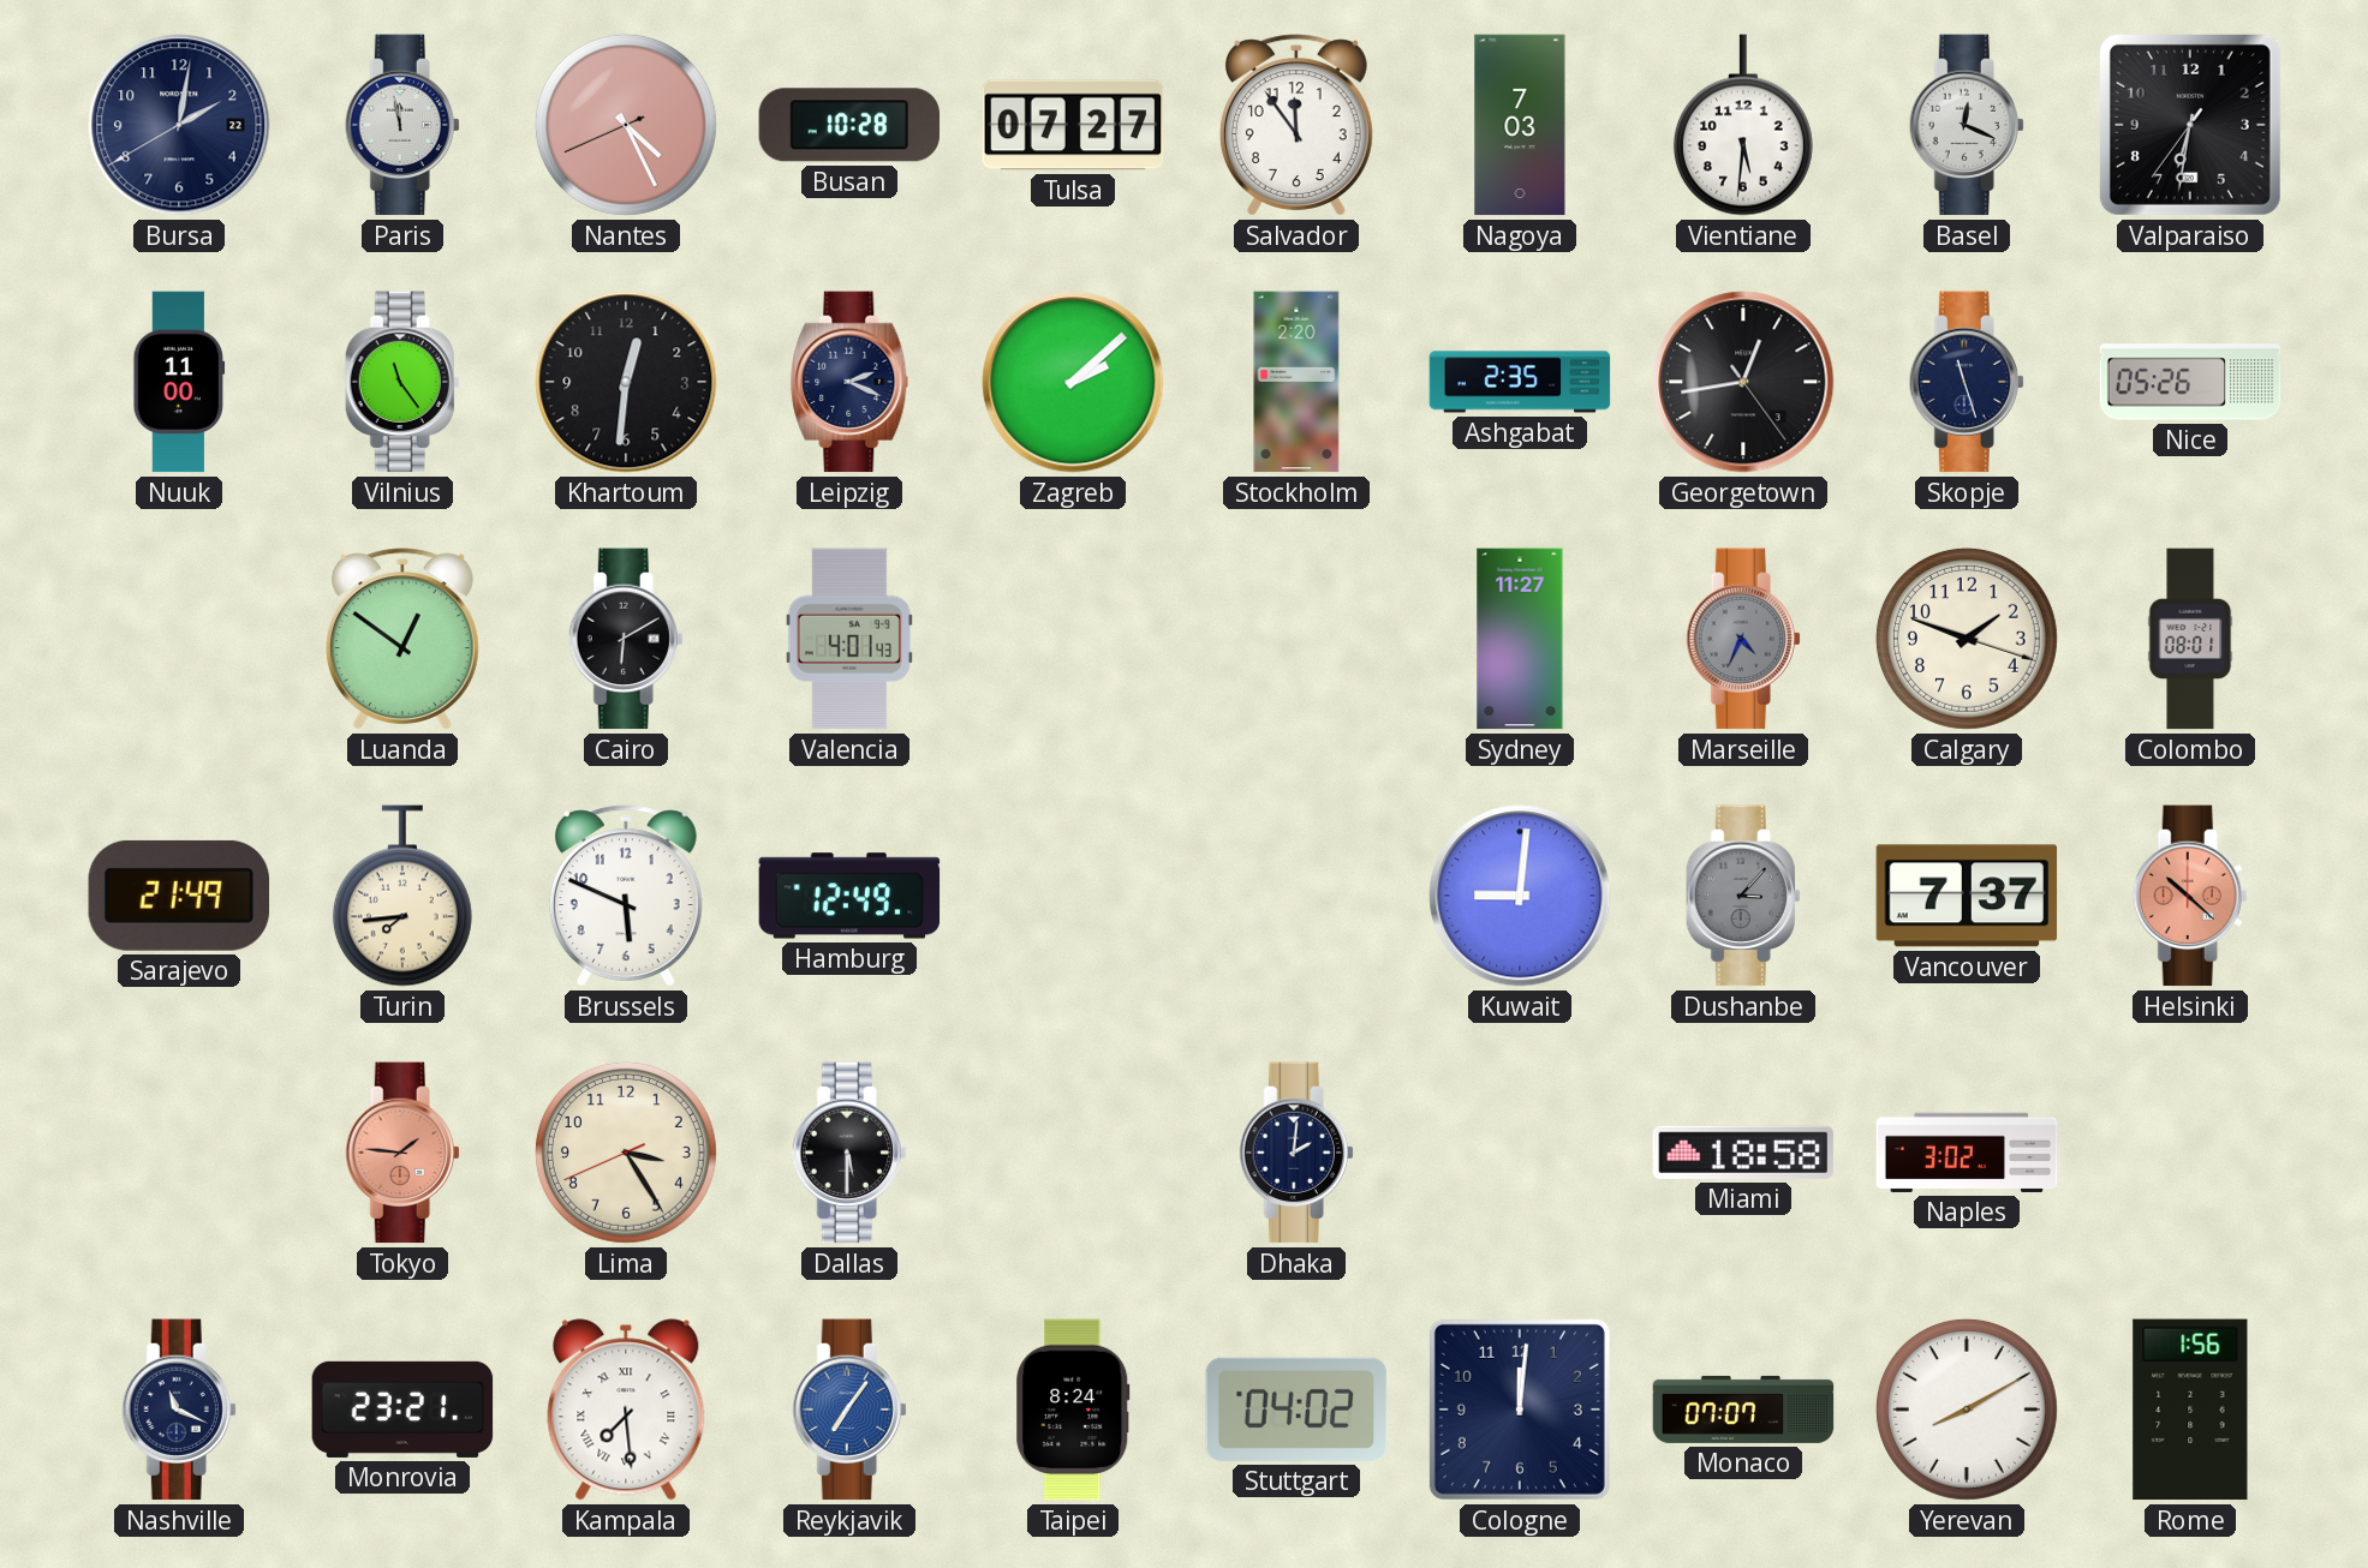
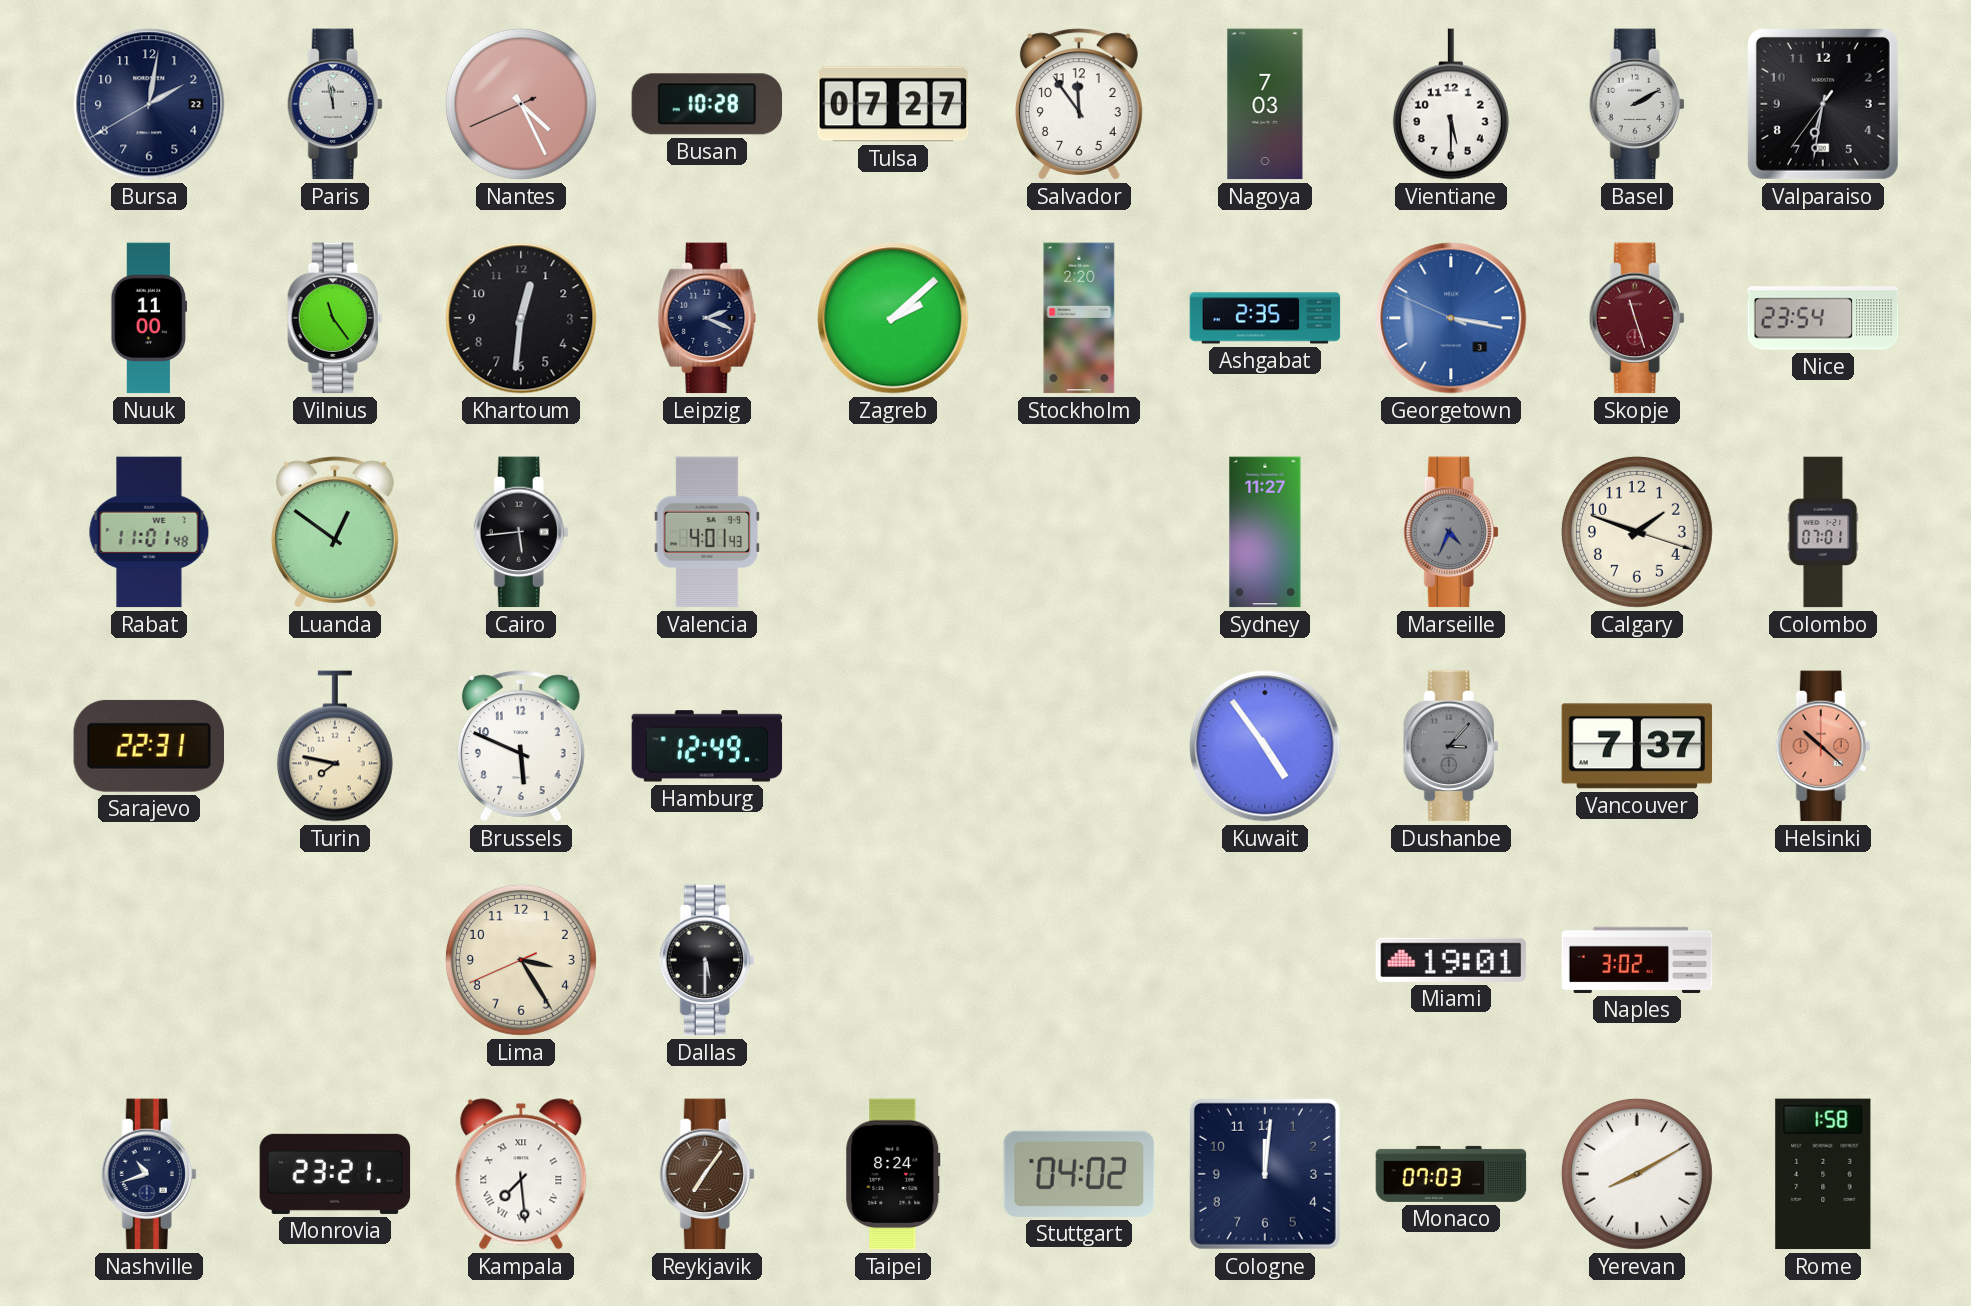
Vientiane: 5:31 -> 5:30 (1451, 104)
Basel: 12:19 -> 2:10 (1637, 104)
Georgetown: 12:43 -> 3:16 (1451, 318)
Georgetown dial: black -> blue (1451, 318)
Skopje dial: navy -> burgundy (1637, 318)
Nice: 05:26 -> 23:54 (1823, 318)
Rabat: none -> 11:01 (149, 532)
Cairo: 6:10 -> 5:44 (521, 532)
Colombo: 08:01 -> 07:01 (1823, 532)
Sarajevo: 21:49 -> 22:31 (148, 746)
Turin: 7:44 -> 7:47 (335, 746)
Kuwait: 9:01 -> 4:54 (1265, 746)
Tokyo: 1:46 -> none (402, 1153)
Dhaka: 2:01 -> none (1296, 1153)
Miami: 18:58 -> 19:01 (1451, 960)
Nashville: 11:19 -> 10:42 (149, 1174)
Reykjavik dial: blue -> brown (707, 1174)
Monaco: 07:07 -> 07:03 (1451, 1174)
Rome: 1:56 -> 1:58 (1823, 1174)
